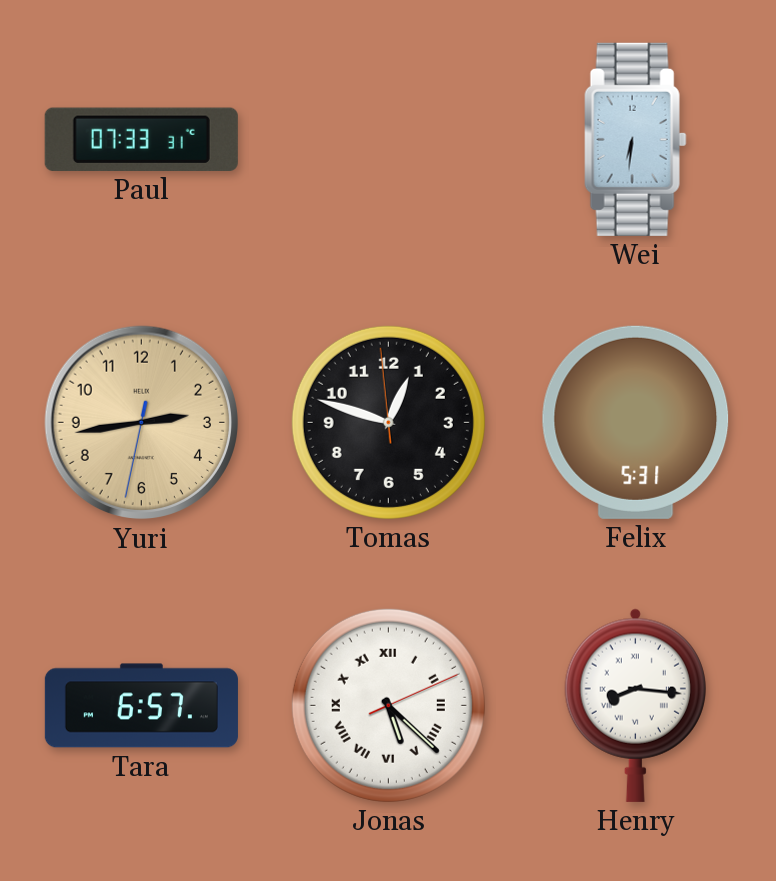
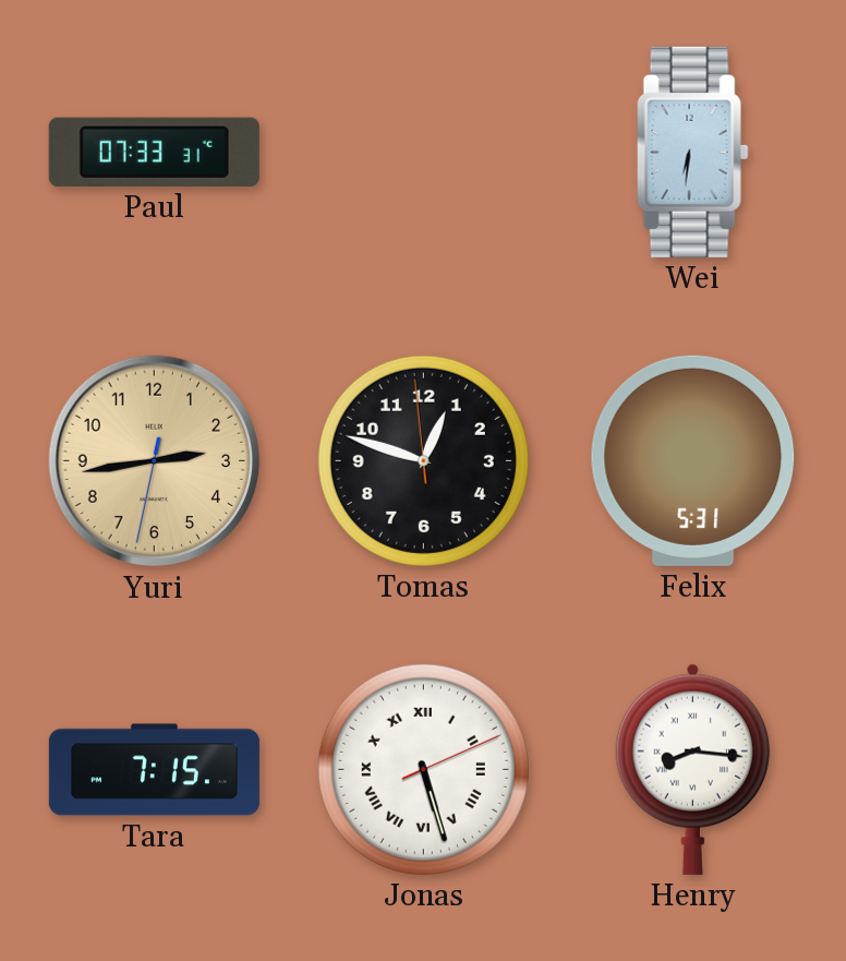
Tara: 6:57 -> 7:15 (154, 770)
Jonas: 5:22 -> 5:27 (423, 769)
